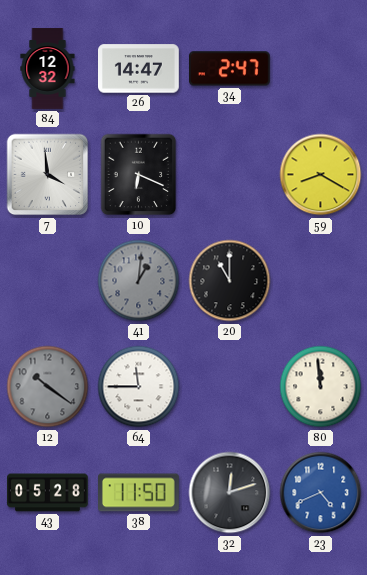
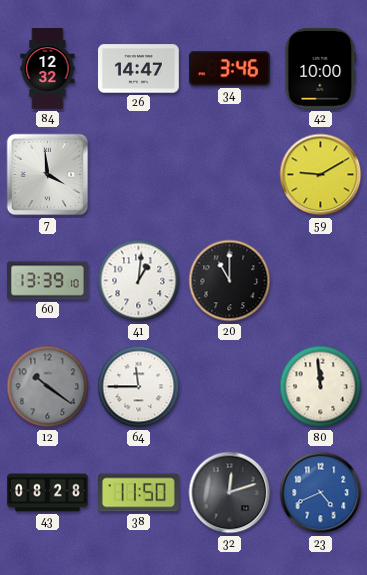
34: 2:47 -> 3:46 (230, 69)
42: none -> 10:00 (321, 68)
10: 6:19 -> none (139, 175)
59: 8:20 -> 9:10 (321, 175)
60: none -> 13:39 (48, 281)
41 dial: grey -> white (139, 281)
43: 05:28 -> 08:28 (48, 493)
